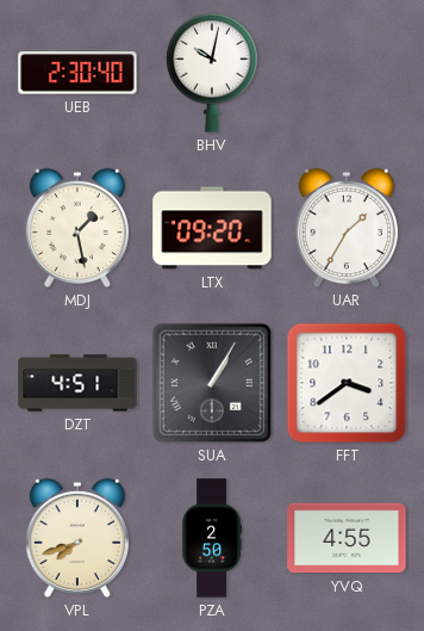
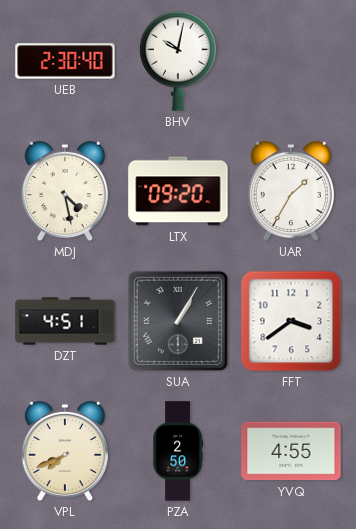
MDJ: 1:28 -> 4:28 (65, 191)
VPL: 7:42 -> 7:41 (65, 451)
